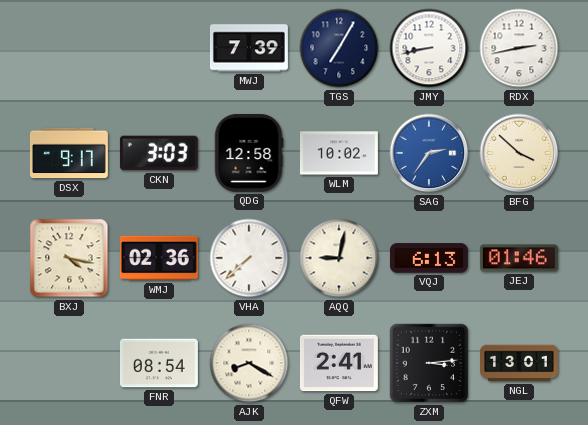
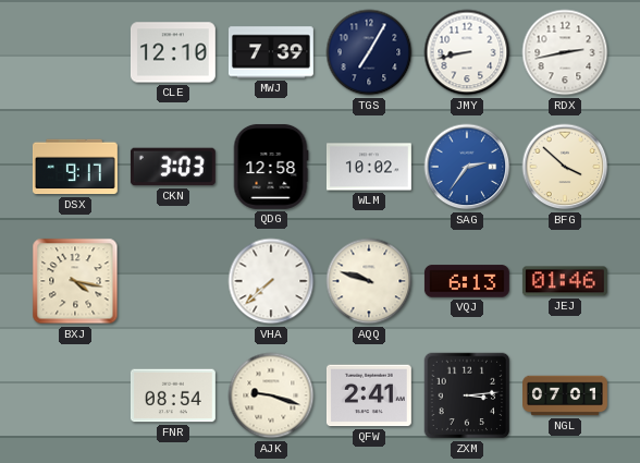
CLE: none -> 12:10 (173, 52)
WMJ: 02:36 -> none (159, 258)
AQQ: 9:02 -> 9:48 (369, 281)
AJK: 8:20 -> 9:18 (271, 395)
NGL: 13:01 -> 07:01 (566, 395)
